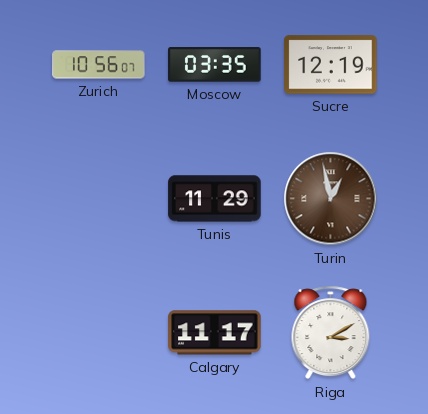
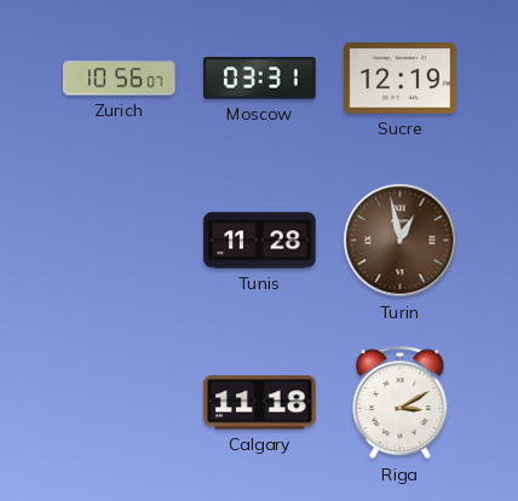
Moscow: 03:35 -> 03:31 (260, 79)
Tunis: 11:29 -> 11:28 (260, 241)
Calgary: 11:17 -> 11:18 (260, 403)
